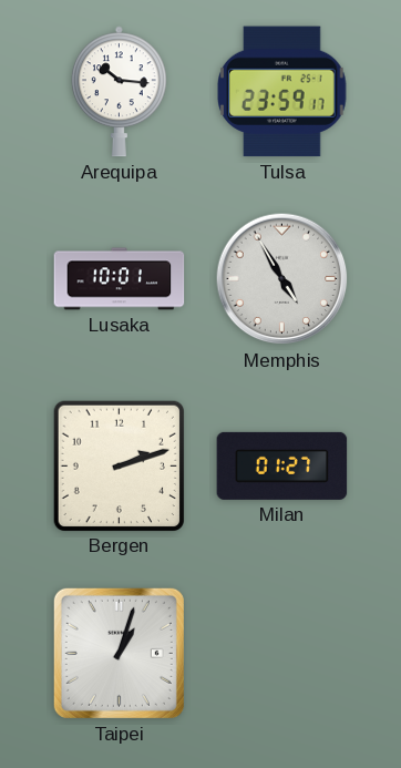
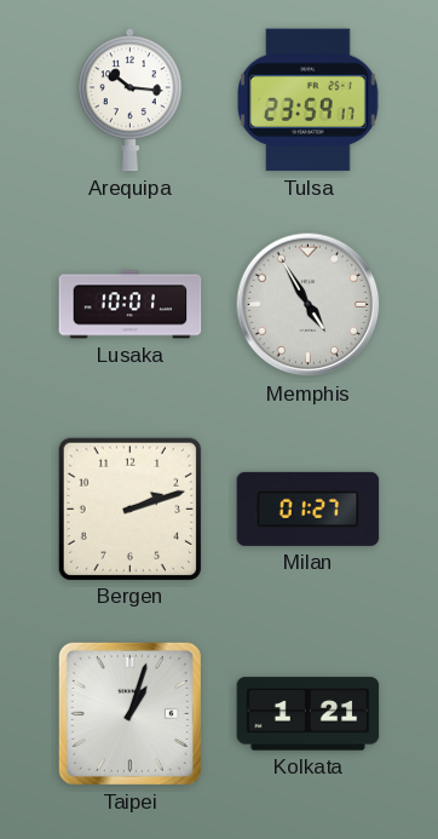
Kolkata: none -> 1:21 (309, 714)
